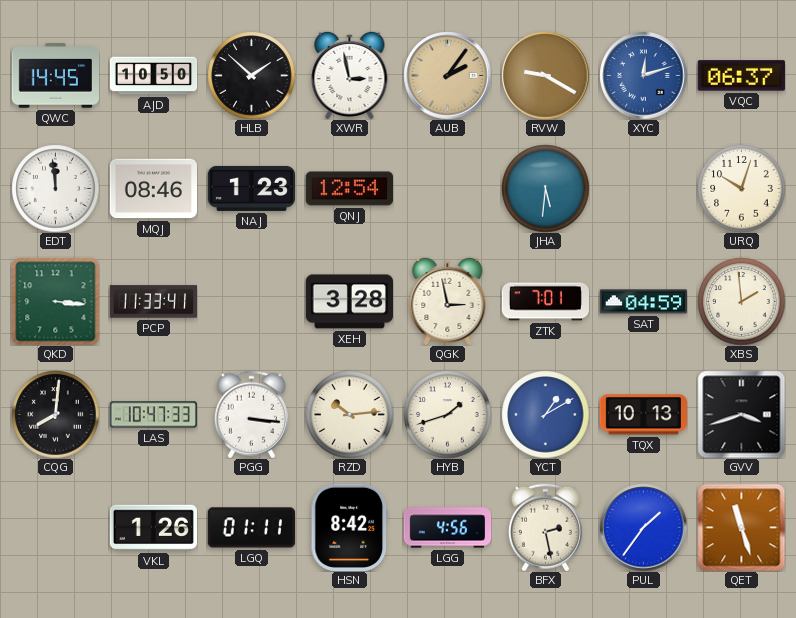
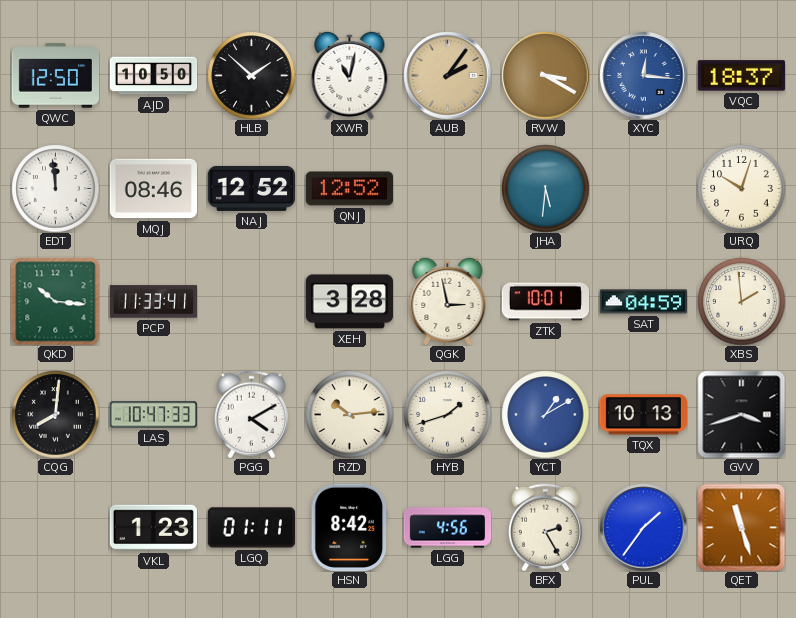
QWC: 14:45 -> 12:50 (55, 76)
XWR: 2:58 -> 11:02 (350, 75)
RVW: 9:20 -> 3:20 (545, 75)
XYC: 12:12 -> 12:16 (643, 75)
VQC: 06:37 -> 18:37 (741, 76)
NAJ: 1:23 -> 12:52 (251, 188)
QNJ: 12:54 -> 12:52 (349, 189)
QKD: 3:16 -> 10:16 (55, 301)
ZTK: 7:01 -> 10:01 (545, 302)
PGG: 3:16 -> 4:10 (251, 414)
VKL: 1:26 -> 1:23 (153, 528)
BFX: 2:28 -> 2:25 (545, 527)
